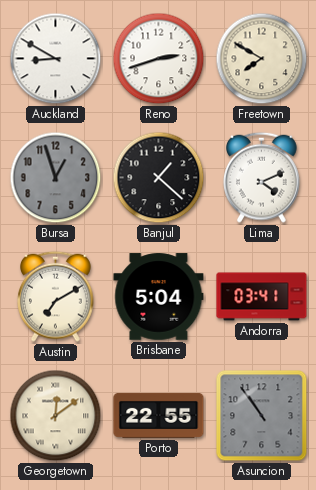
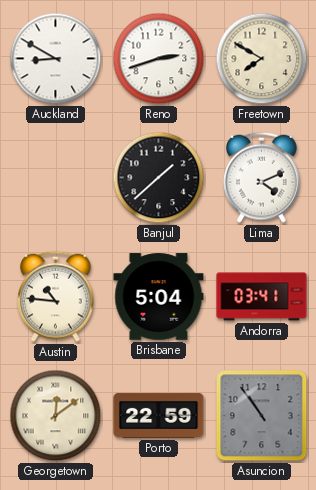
Bursa: 12:57 -> none (56, 178)
Banjul: 1:22 -> 1:38 (159, 178)
Austin: 7:10 -> 10:46 (56, 296)
Porto: 22:55 -> 22:59 (159, 415)
